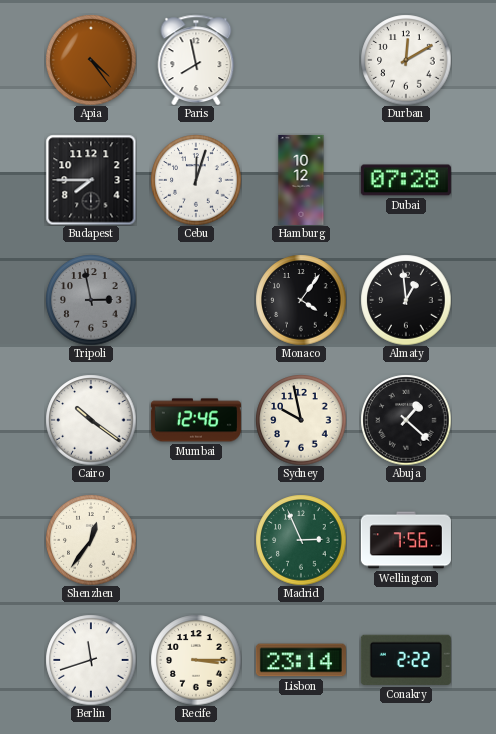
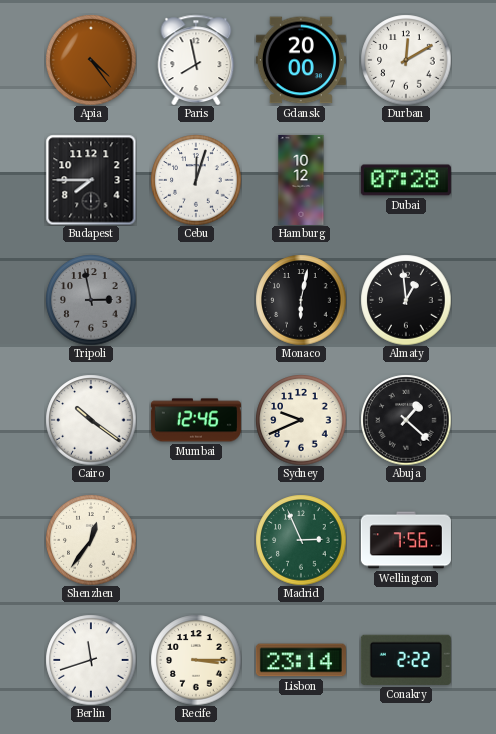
Gdansk: none -> 20:00 (301, 60)
Monaco: 4:06 -> 6:02 (301, 300)
Sydney: 9:58 -> 9:41 (301, 420)
